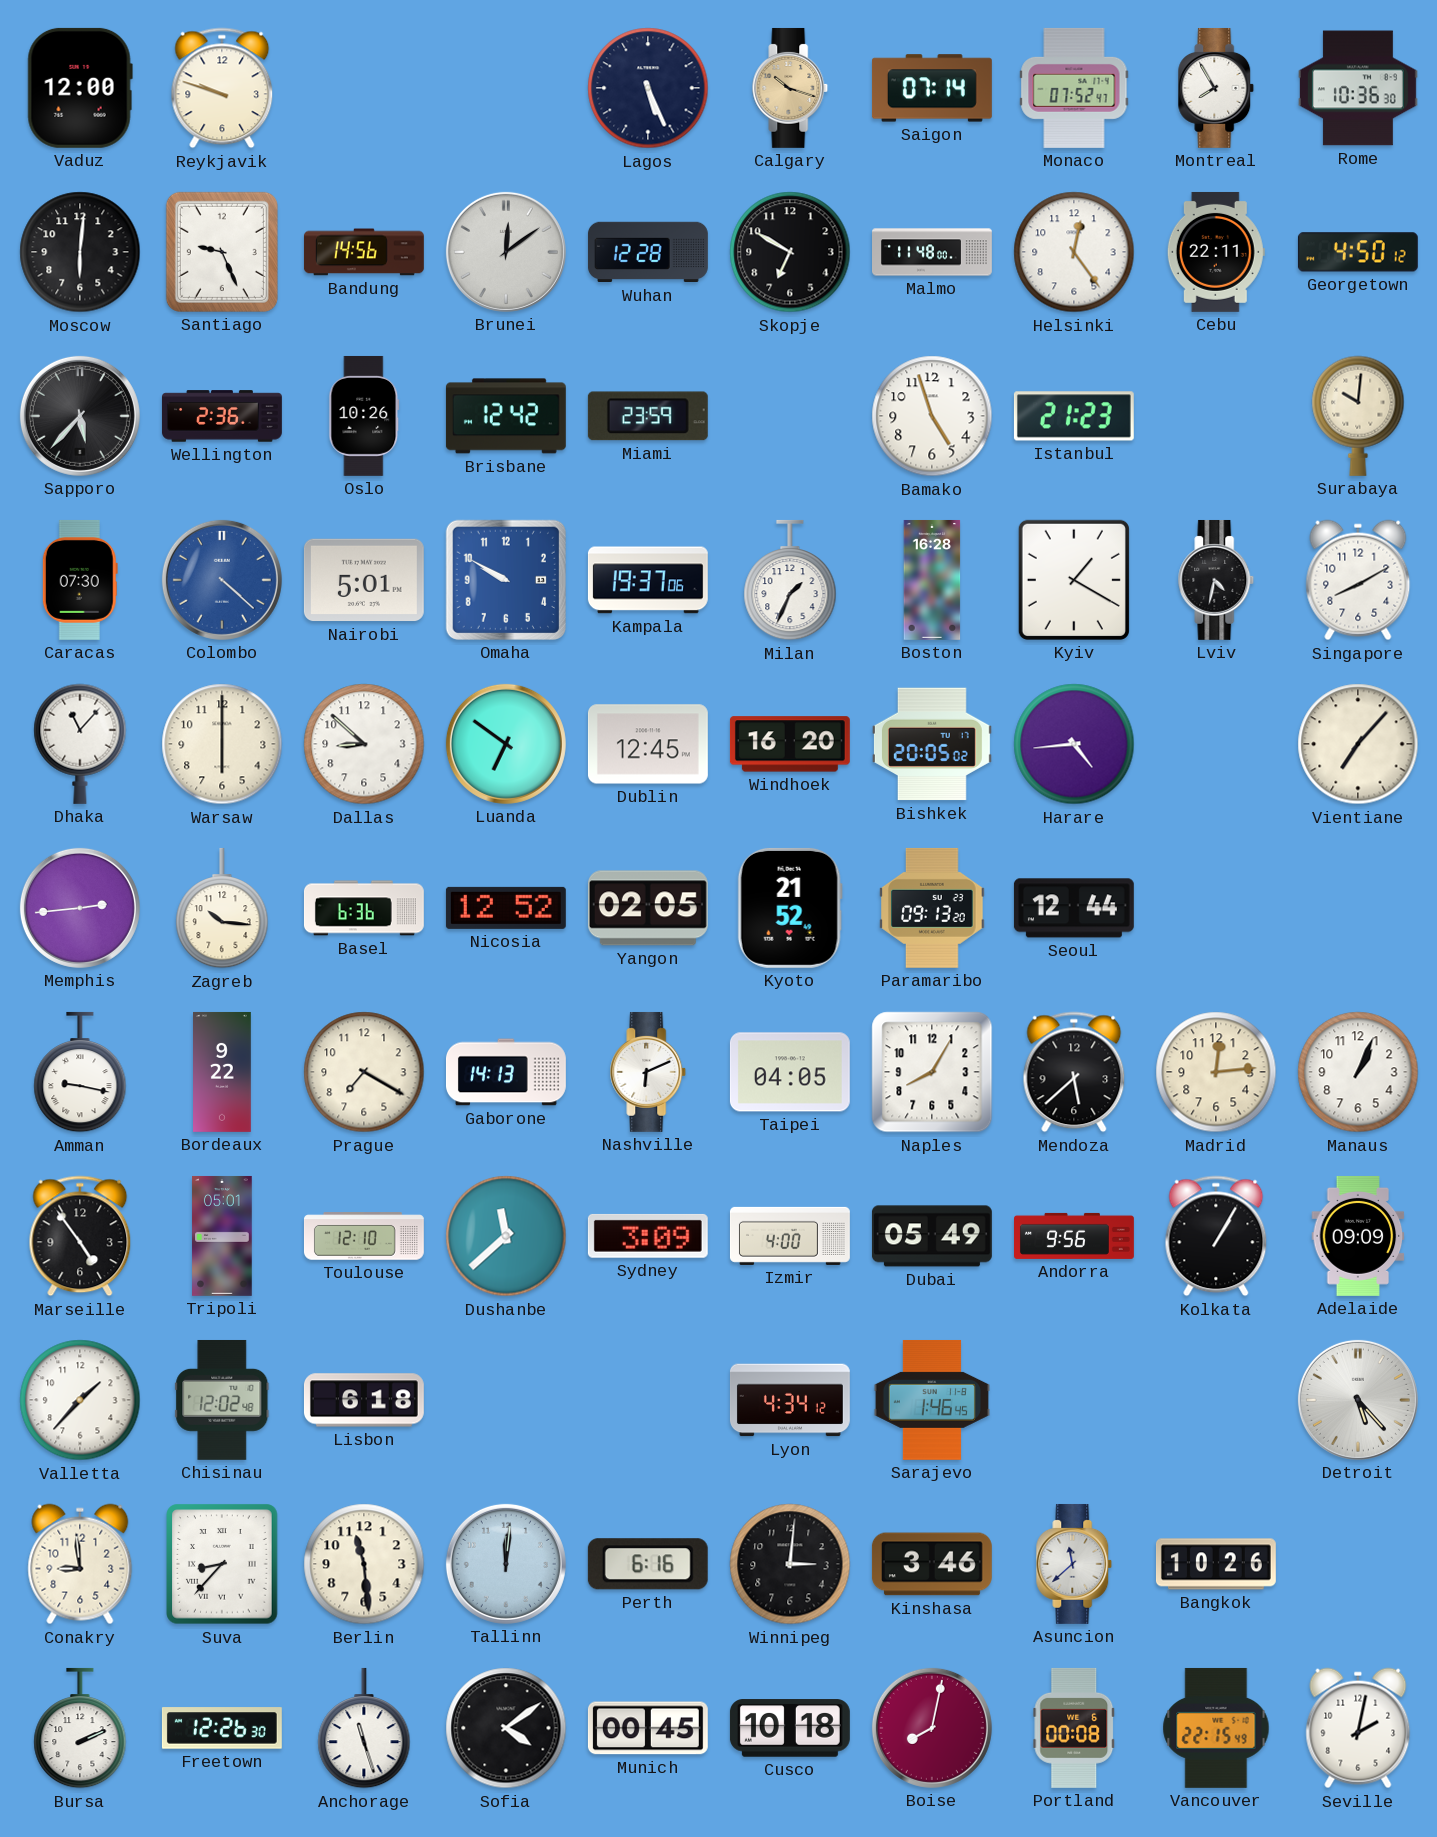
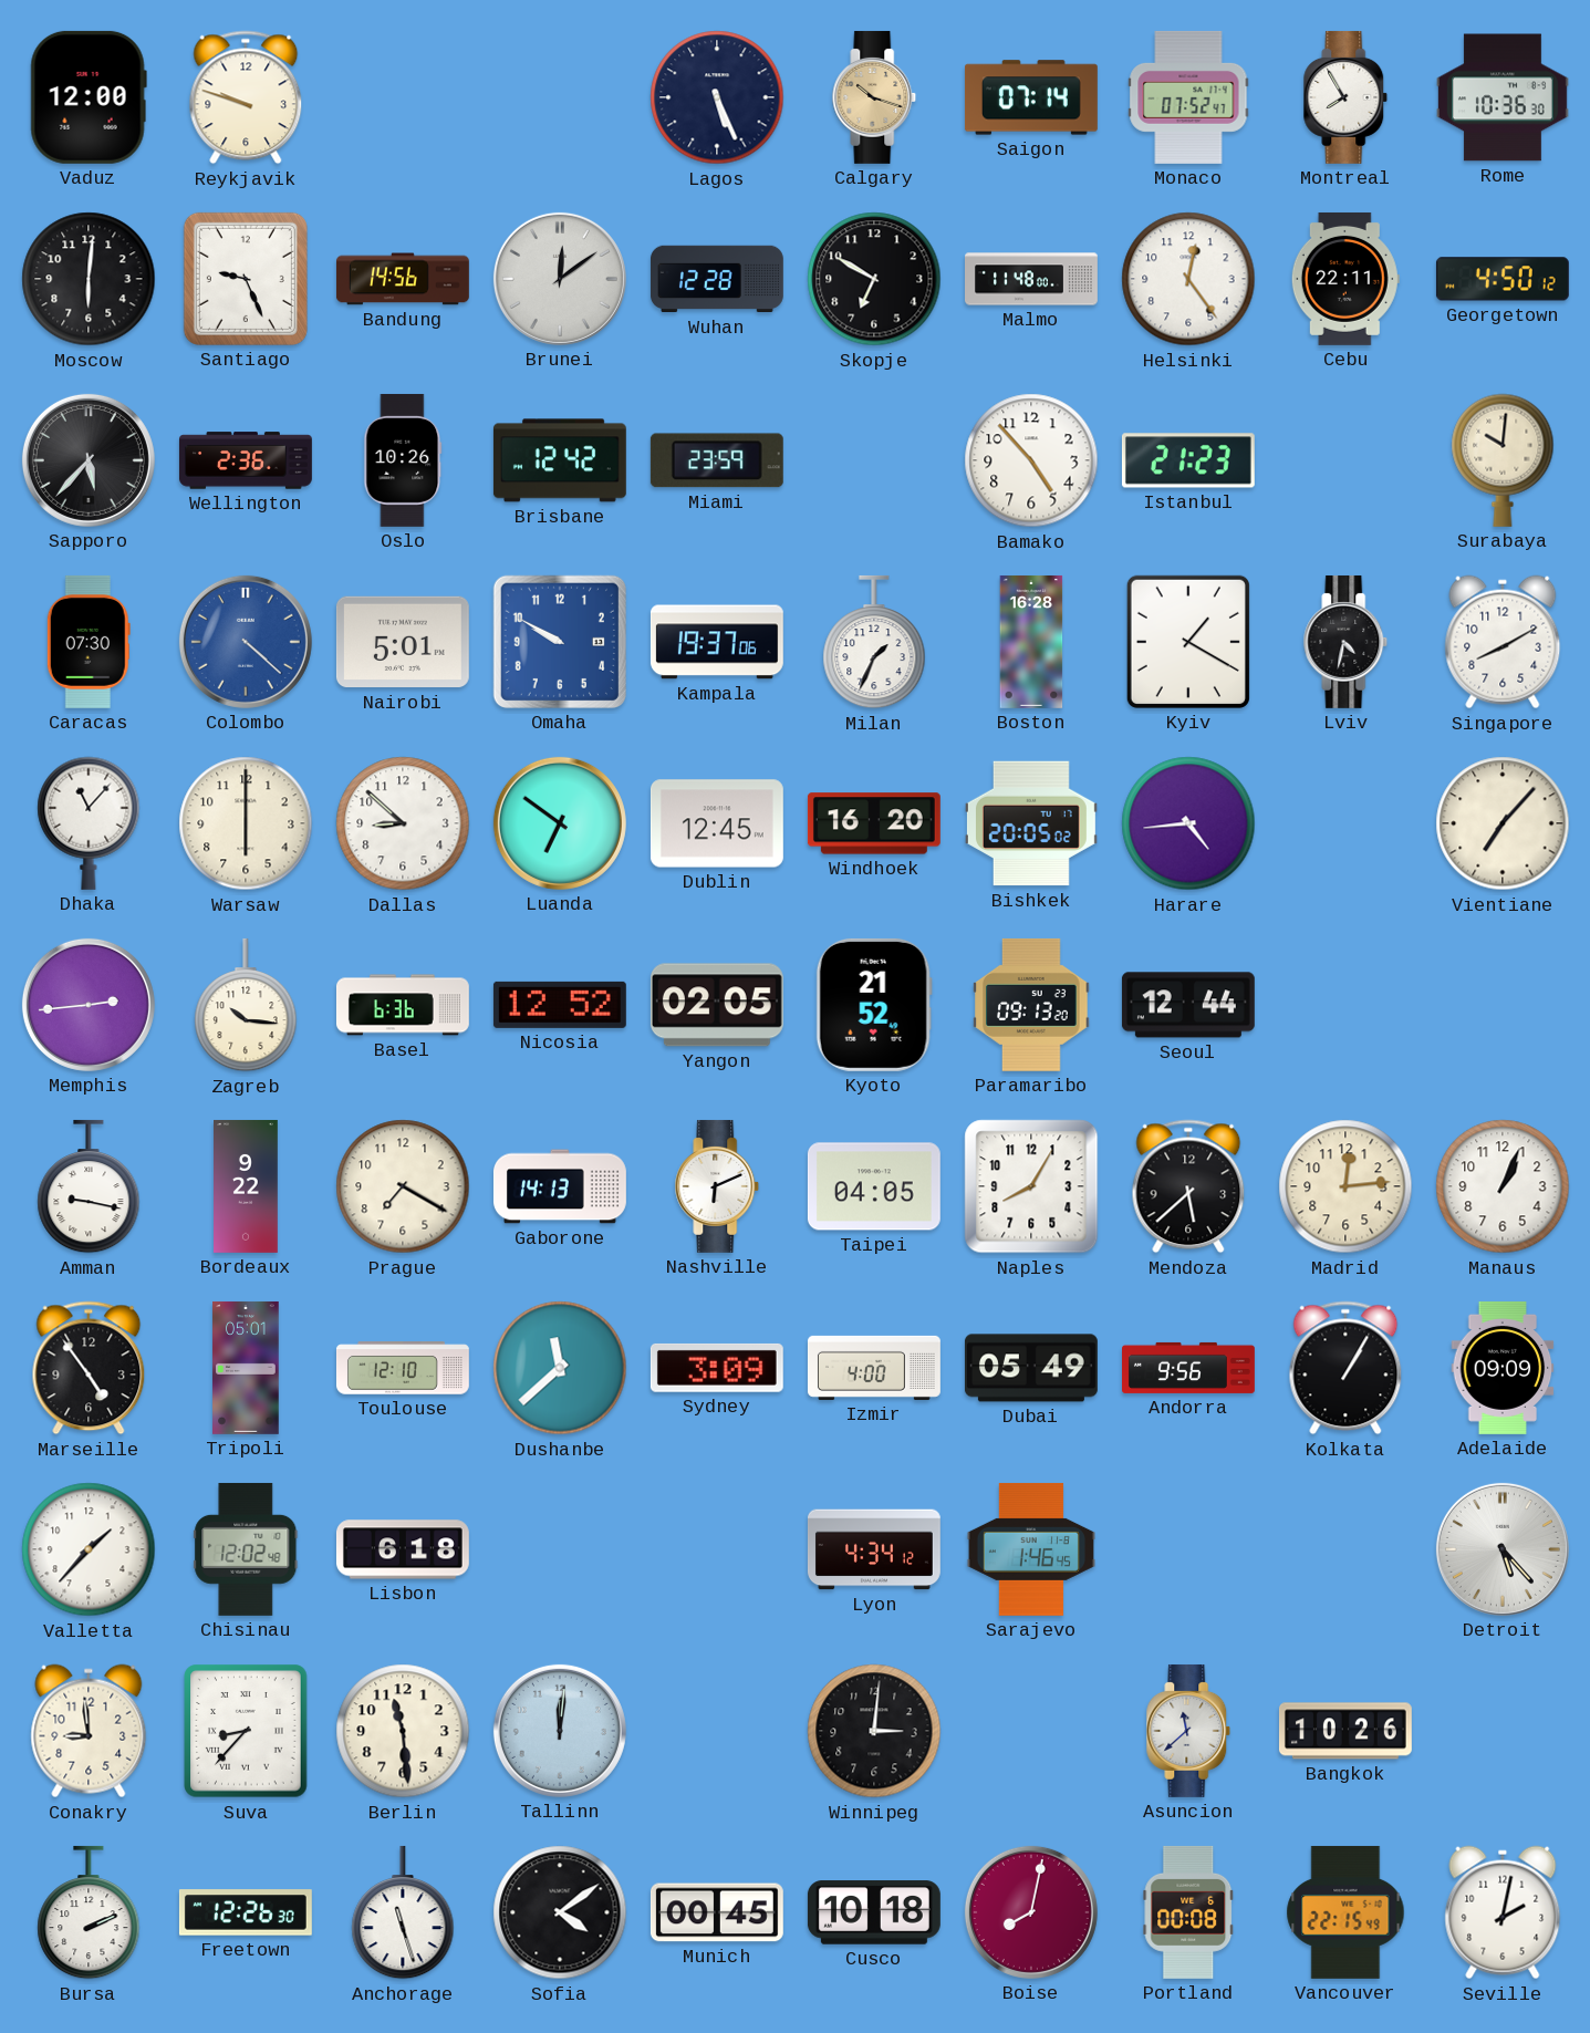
Bamako: 4:57 -> 4:53 (1031, 460)
Perth: 6:16 -> none (648, 1564)
Kinshasa: 3:46 -> none (932, 1564)
